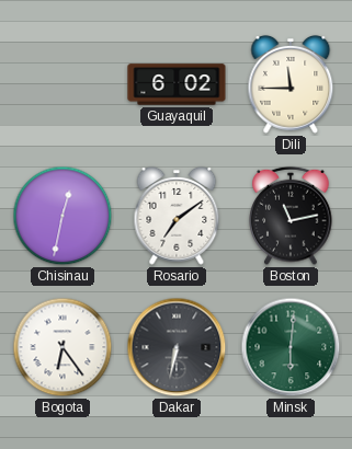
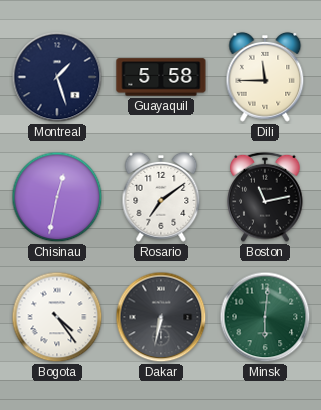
Montreal: none -> 1:27 (57, 77)
Guayaquil: 6:02 -> 5:58 (161, 77)
Bogota: 6:24 -> 4:24 (57, 317)
